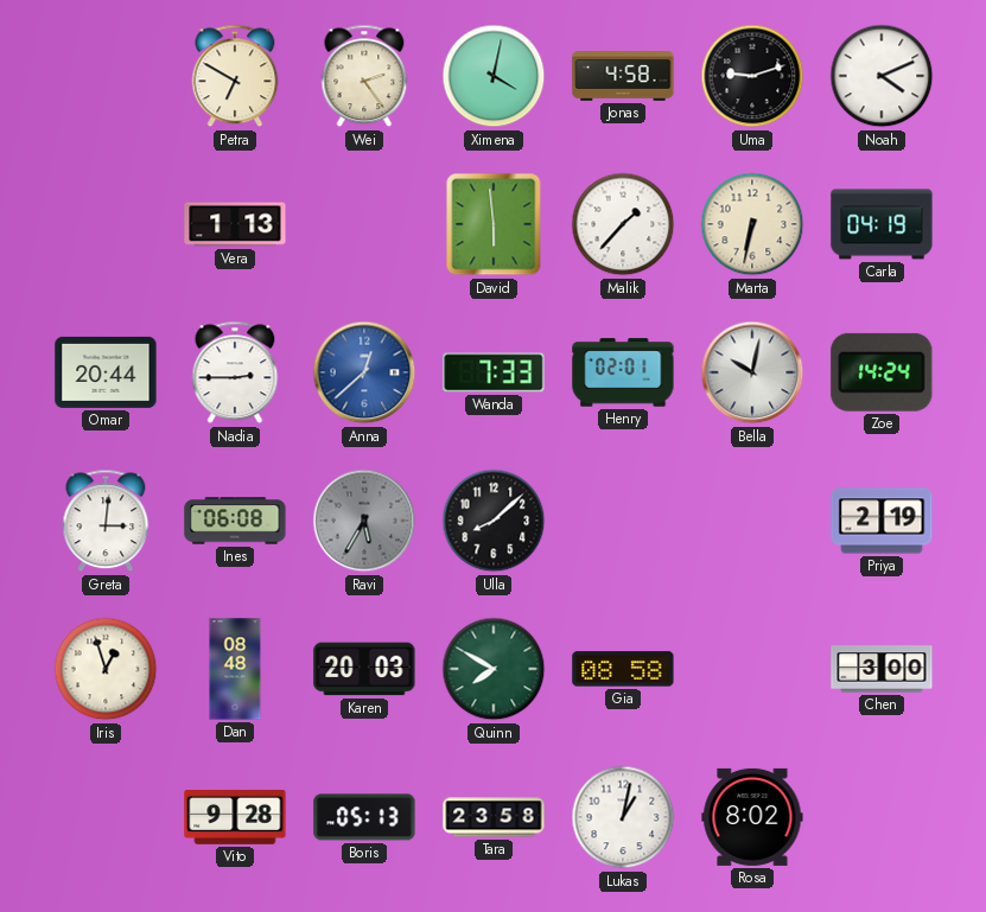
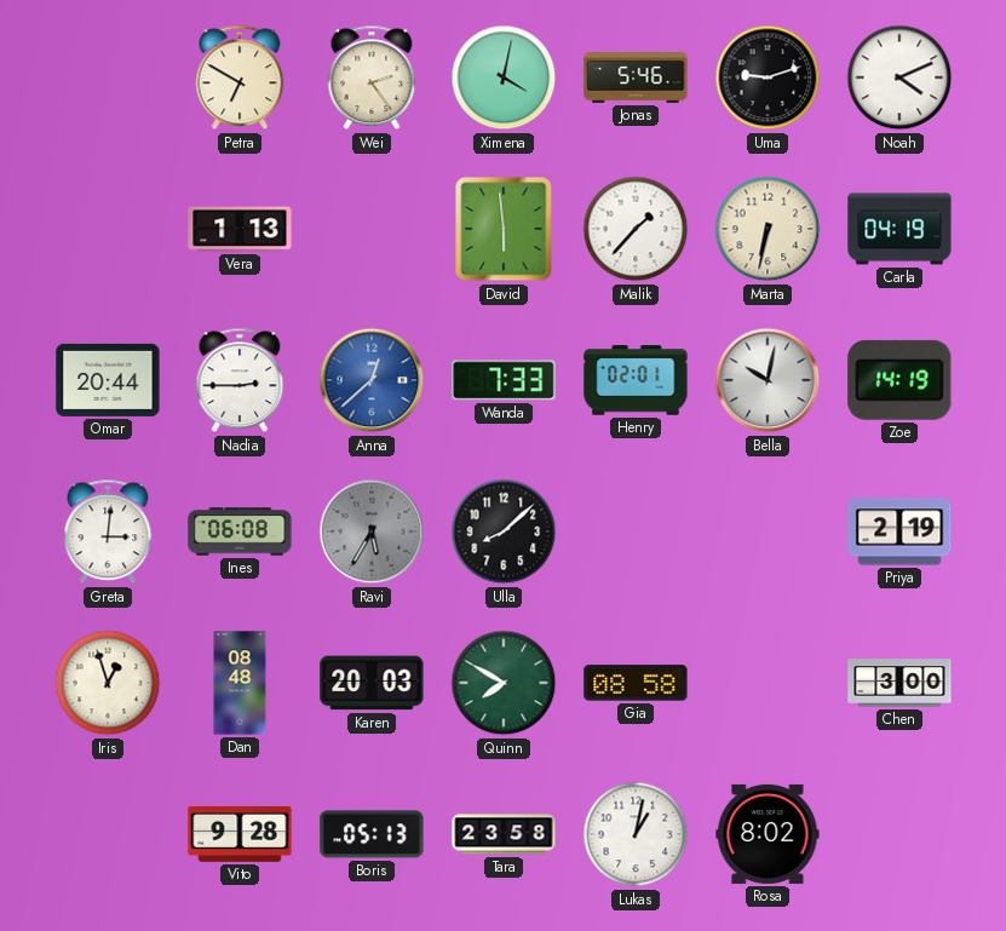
Jonas: 4:58 -> 5:46 (636, 79)
Zoe: 14:24 -> 14:19 (899, 380)
